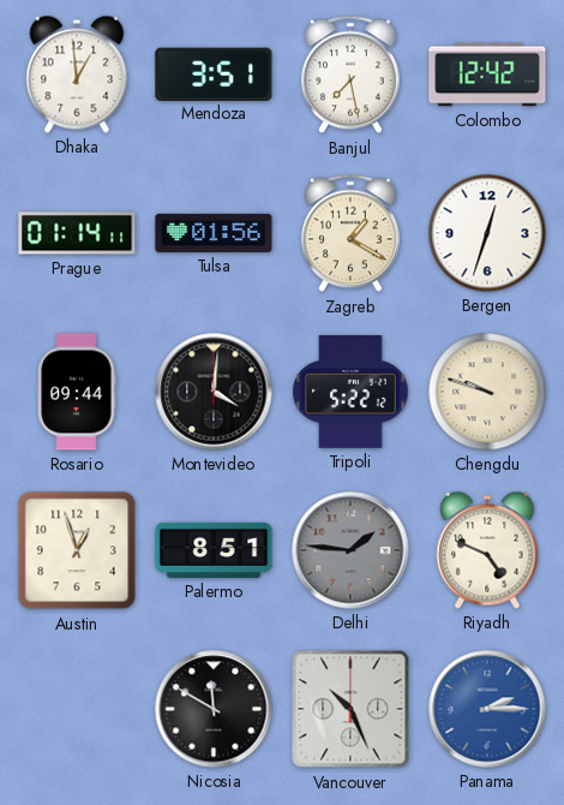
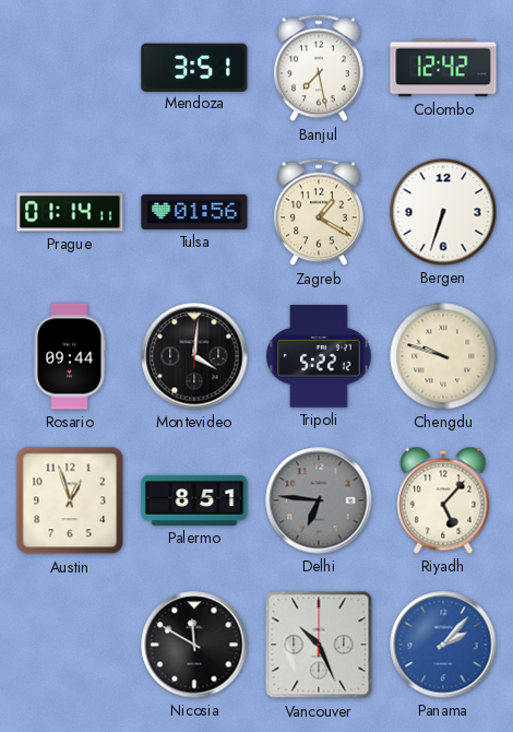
Dhaka: 12:59 -> none (77, 74)
Bergen: 12:33 -> 6:33 (443, 212)
Delhi: 1:46 -> 6:46 (319, 500)
Riyadh: 4:49 -> 5:07 (443, 500)
Panama: 2:15 -> 2:07 (443, 645)
